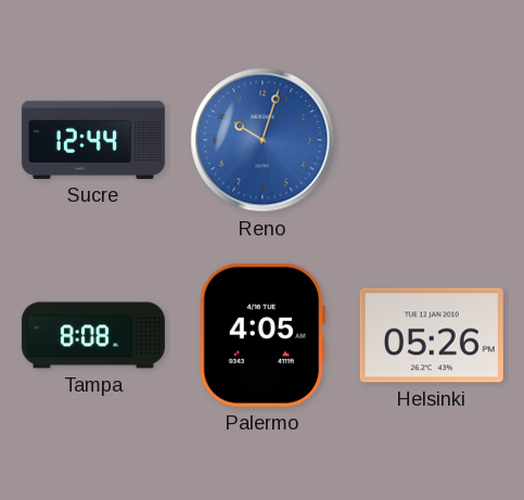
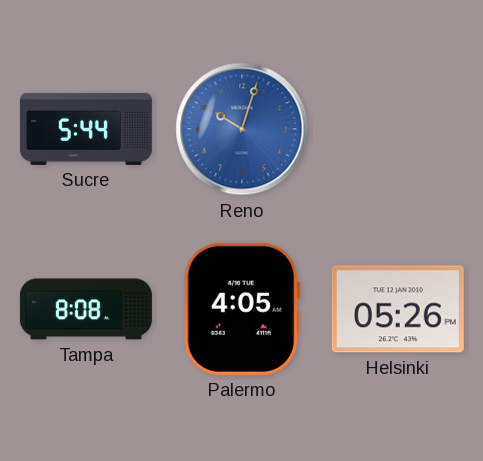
Sucre: 12:44 -> 5:44 (86, 129)
